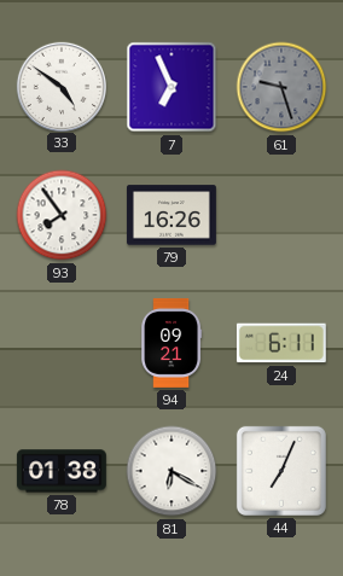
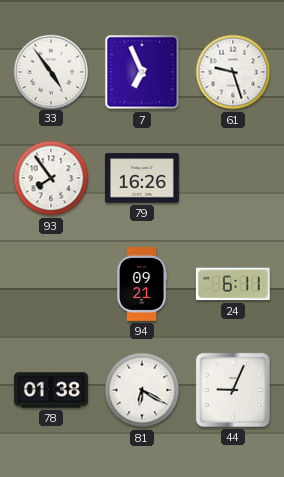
33: 4:51 -> 4:54 (50, 71)
61 dial: grey -> white (233, 72)
44: 7:04 -> 9:04 (233, 390)
